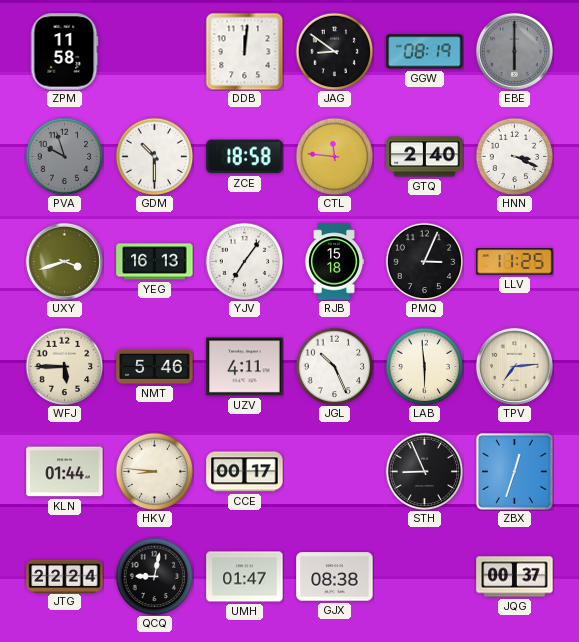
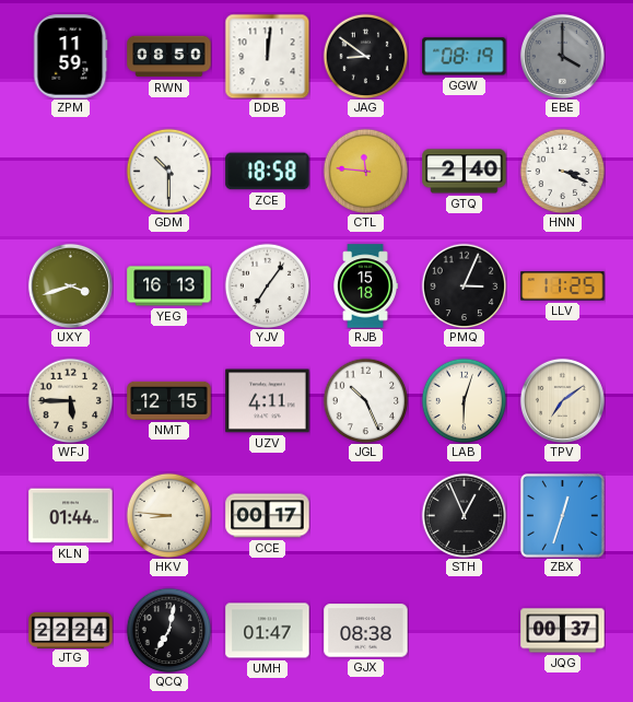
ZPM: 11:58 -> 11:59 (71, 57)
RWN: none -> 08:50 (169, 57)
EBE: 6:00 -> 4:00 (562, 56)
PVA: 9:57 -> none (64, 156)
NMT: 5:46 -> 12:15 (169, 400)
LAB: 5:59 -> 6:03 (464, 400)
TPV: 7:14 -> 7:09 (562, 400)
STH: 8:56 -> 12:56 (464, 515)
QCQ: 9:02 -> 7:02 (168, 630)
